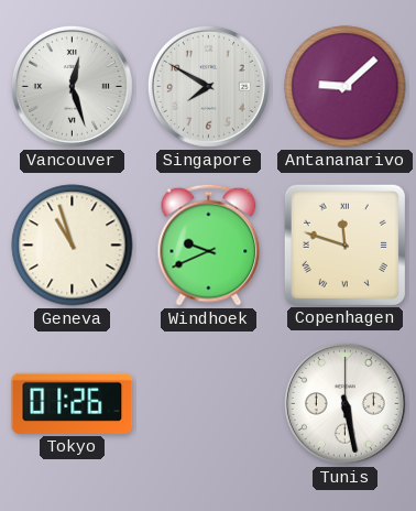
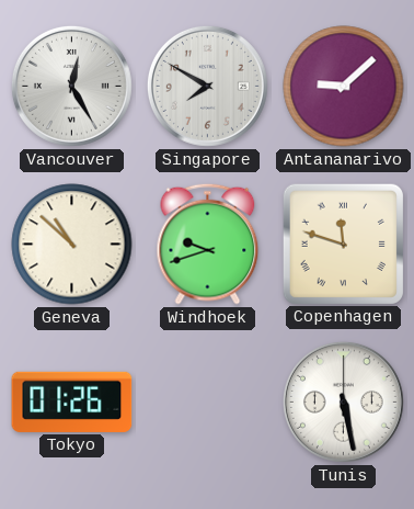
Vancouver: 12:27 -> 12:25 (71, 86)
Geneva: 10:57 -> 10:52 (72, 245)
Windhoek: 9:41 -> 9:42 (208, 244)
